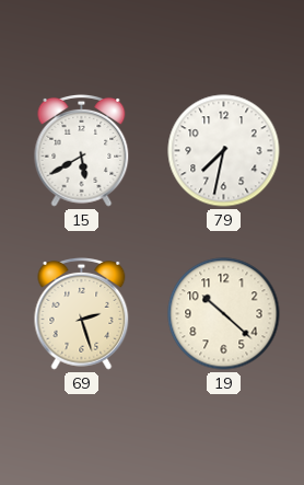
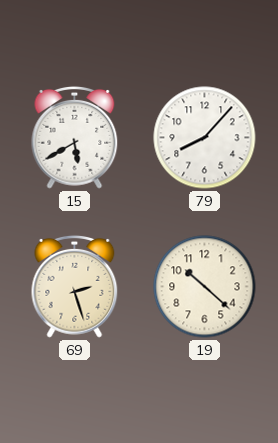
79: 7:32 -> 8:07 (205, 138)
